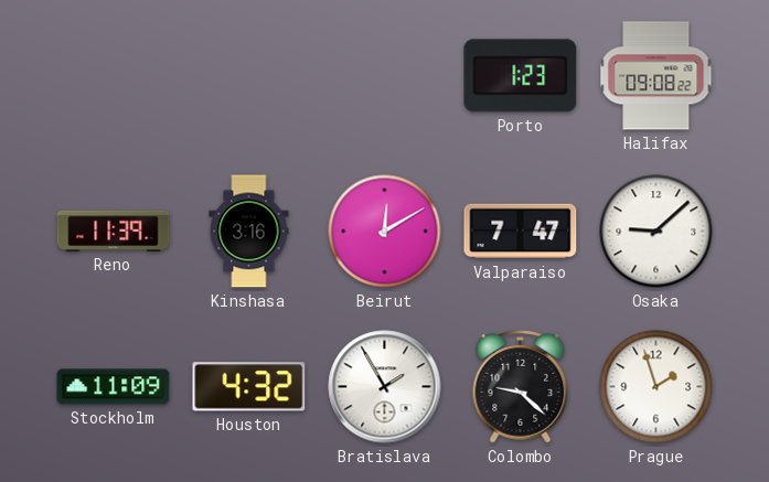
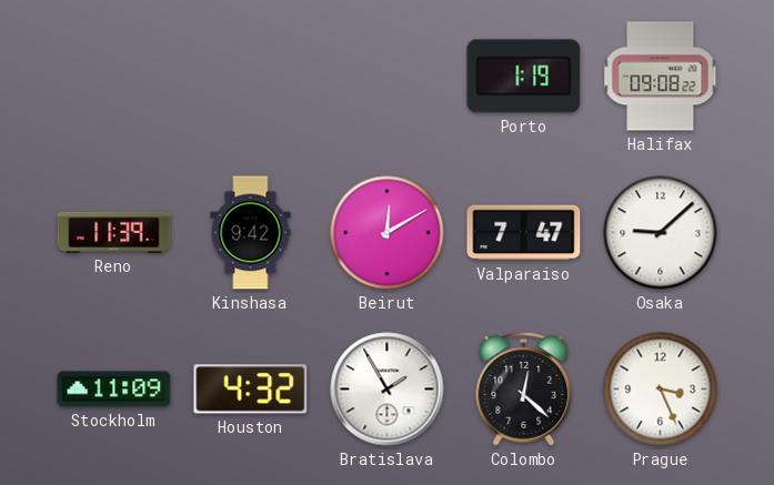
Porto: 1:23 -> 1:19 (524, 77)
Kinshasa: 3:16 -> 9:42 (251, 233)
Colombo: 9:22 -> 12:22 (524, 390)
Prague: 1:57 -> 3:26 (661, 390)
